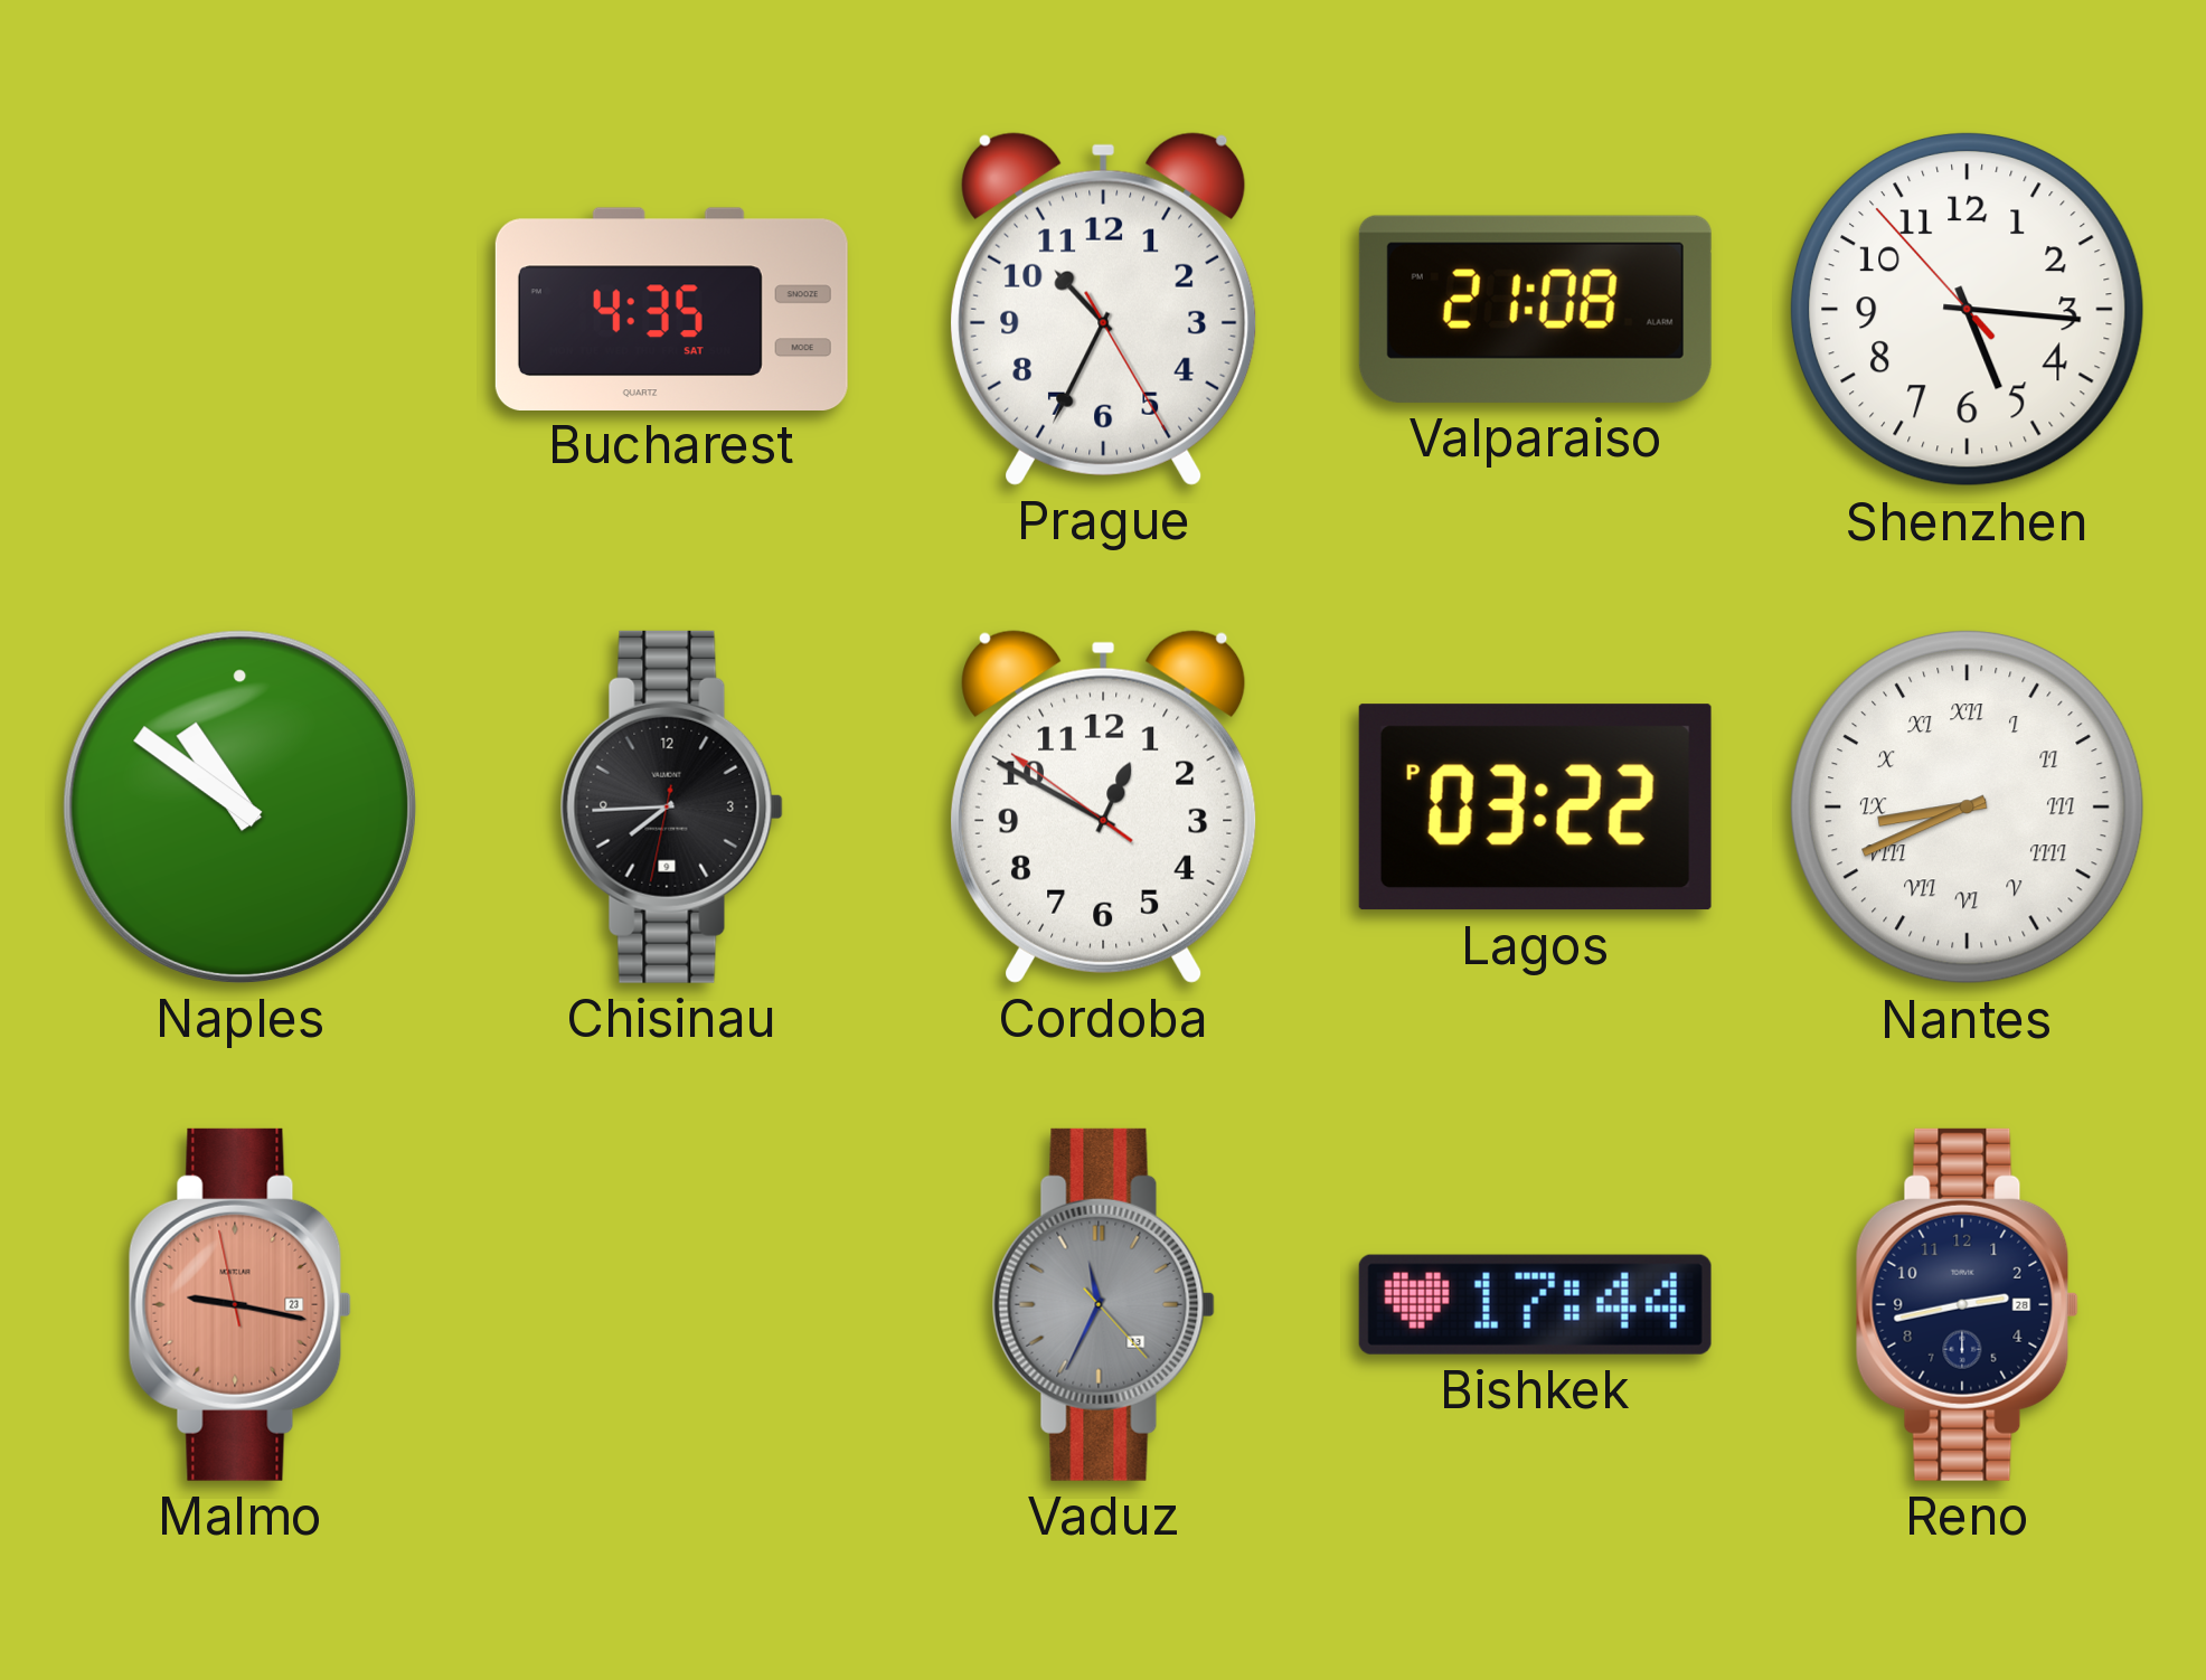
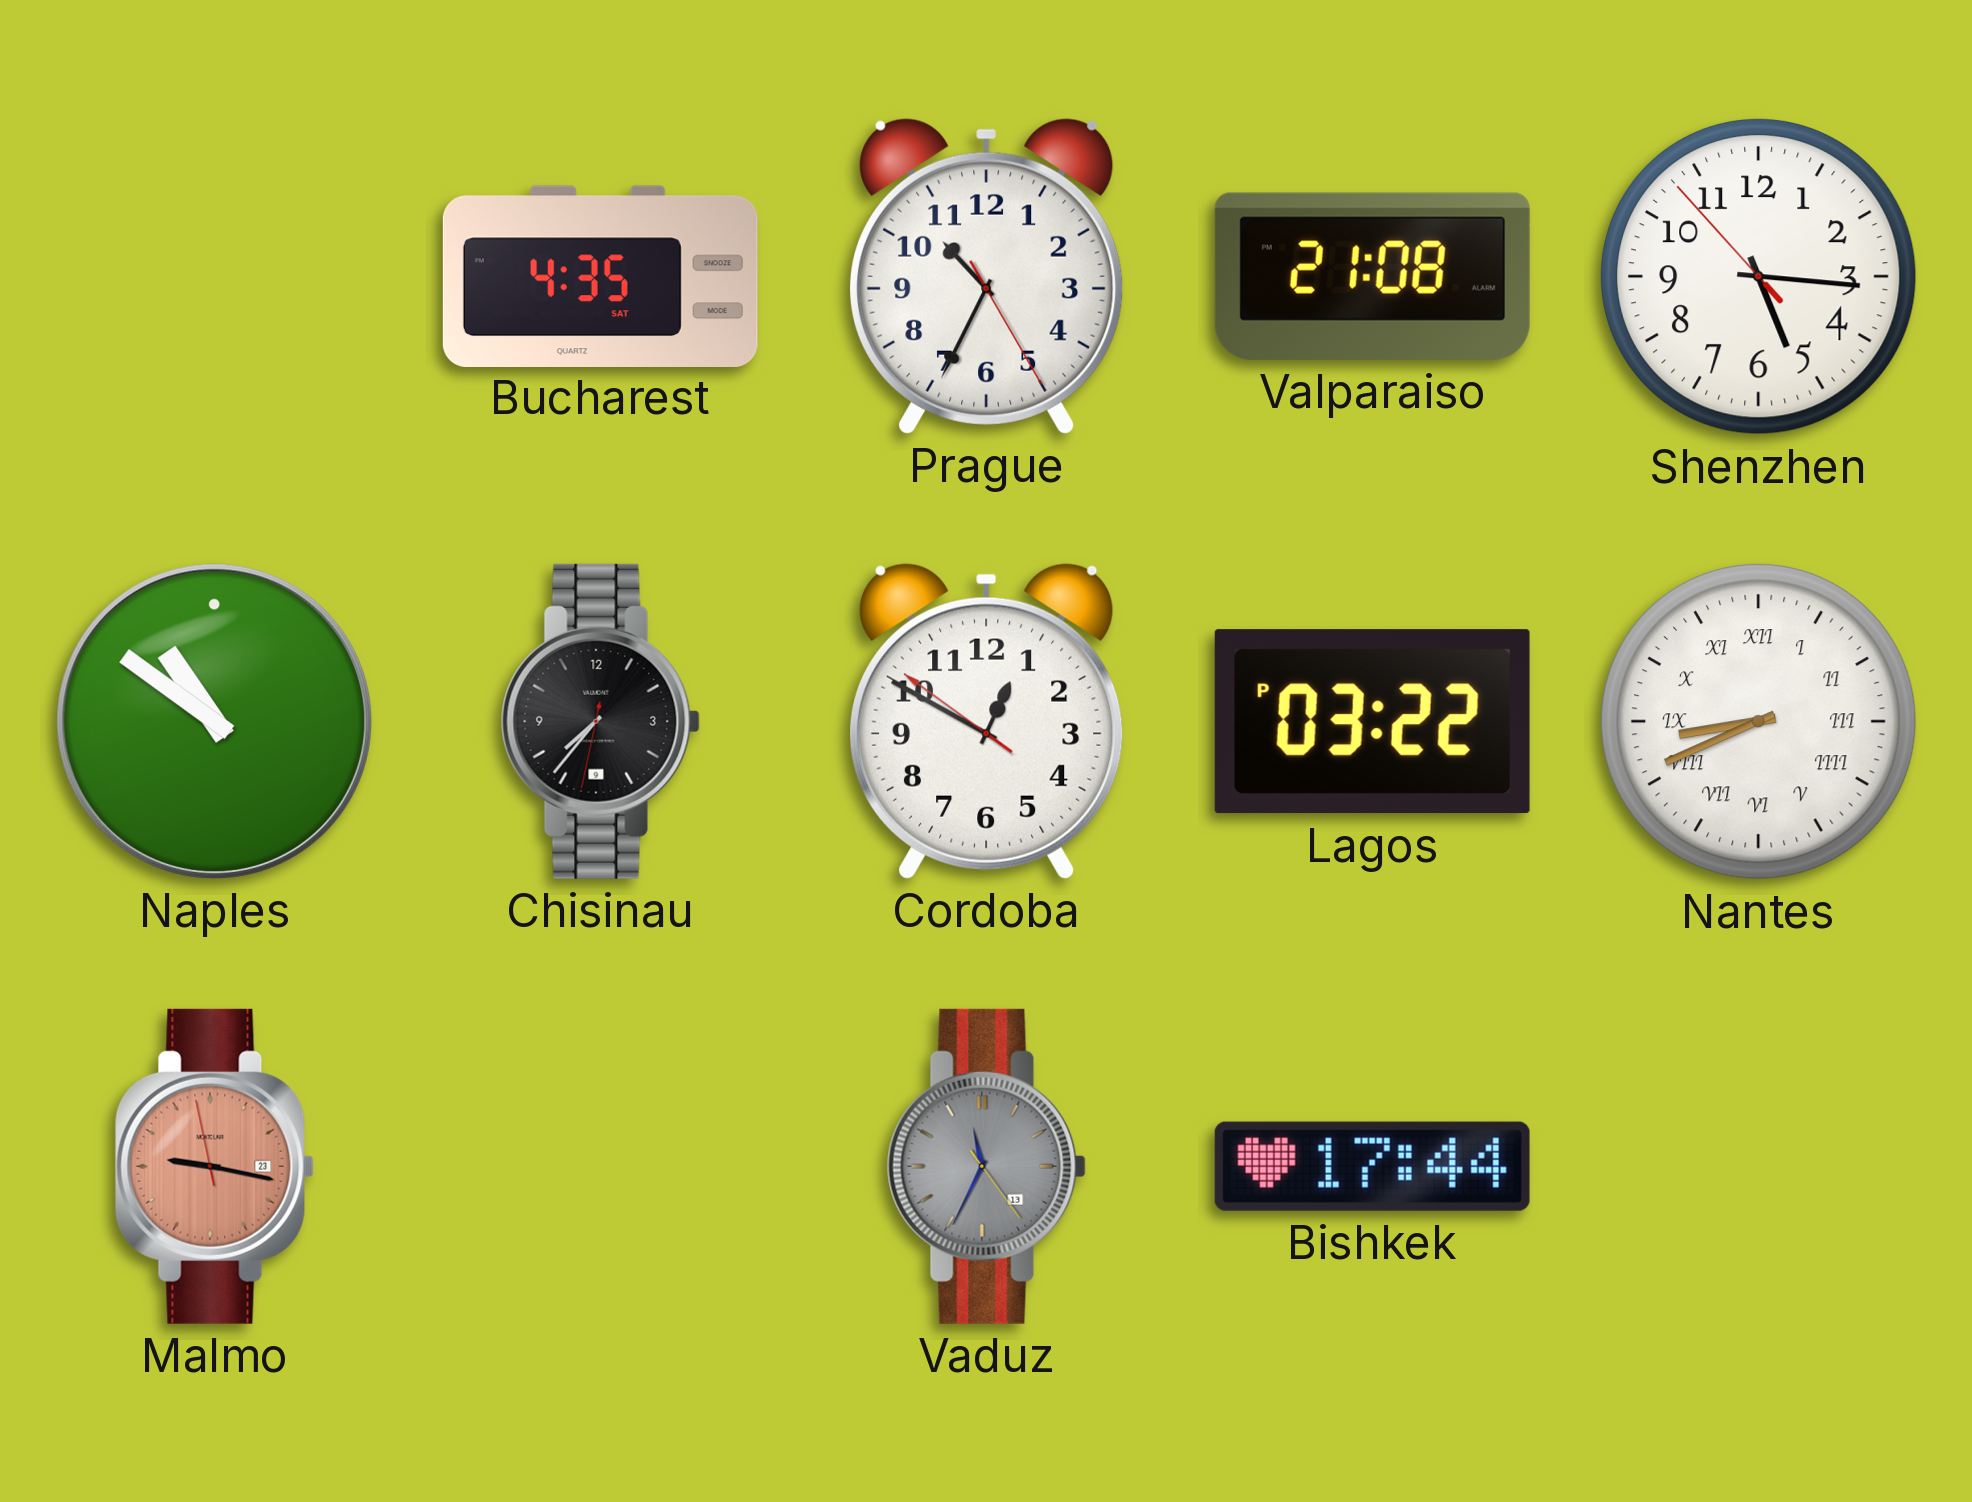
Chisinau: 7:44 -> 7:36 (600, 721)
Vaduz: 11:34:23 -> 11:34:24 (986, 1166)
Reno: 2:43 -> none (1967, 1304)
